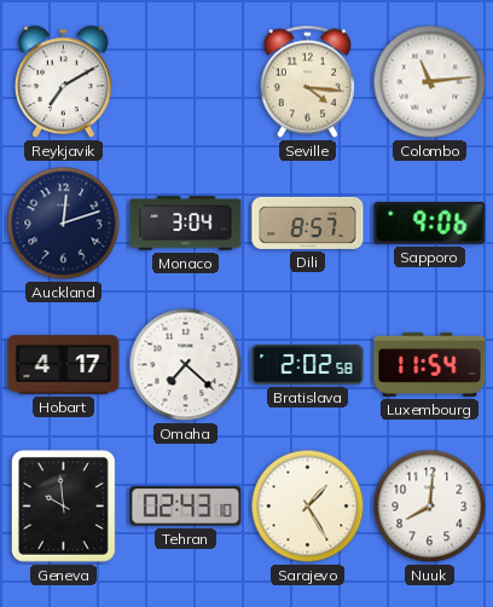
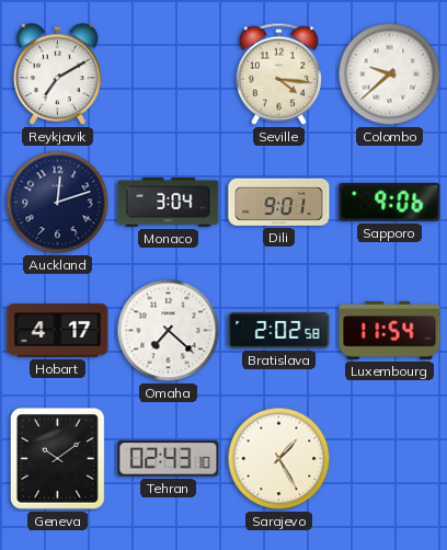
Colombo: 11:14 -> 9:38 (390, 75)
Dili: 8:57 -> 9:01 (279, 202)
Geneva: 9:59 -> 10:09 (57, 458)
Nuuk: 8:01 -> none (430, 507)
